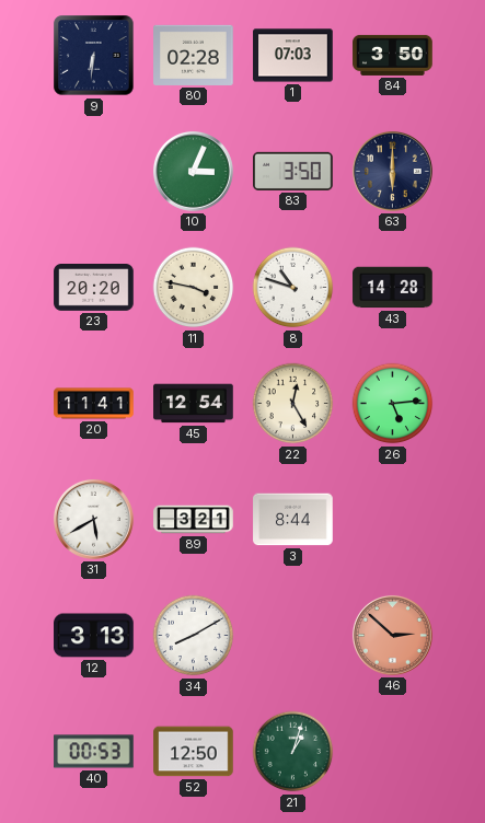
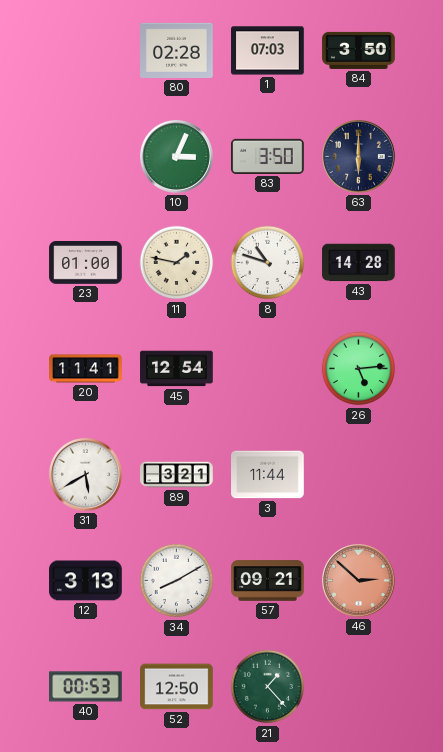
9: 6:31 -> none (94, 56)
23: 20:20 -> 01:00 (86, 263)
11: 3:47 -> 1:47 (177, 263)
22: 12:25 -> none (293, 404)
3: 8:44 -> 11:44 (268, 475)
57: none -> 09:21 (268, 581)
21: 1:03 -> 1:23 (268, 687)
